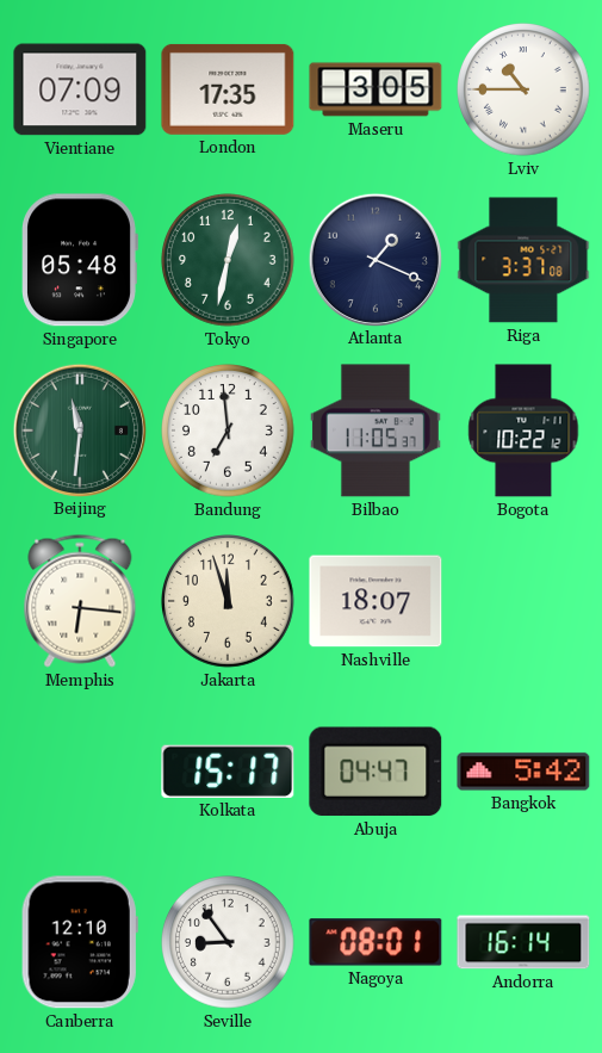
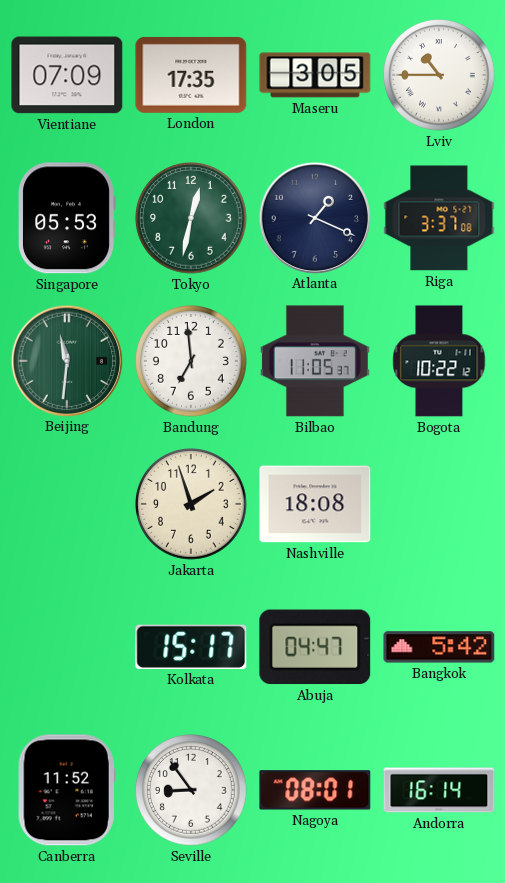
Singapore: 05:48 -> 05:53 (67, 218)
Memphis: 6:16 -> none (80, 601)
Jakarta: 11:57 -> 1:57 (192, 505)
Nashville: 18:07 -> 18:08 (315, 504)
Canberra: 12:10 -> 11:52 (67, 790)
